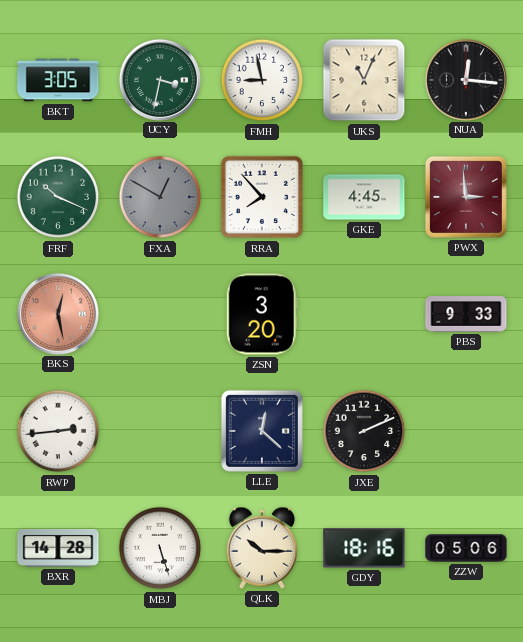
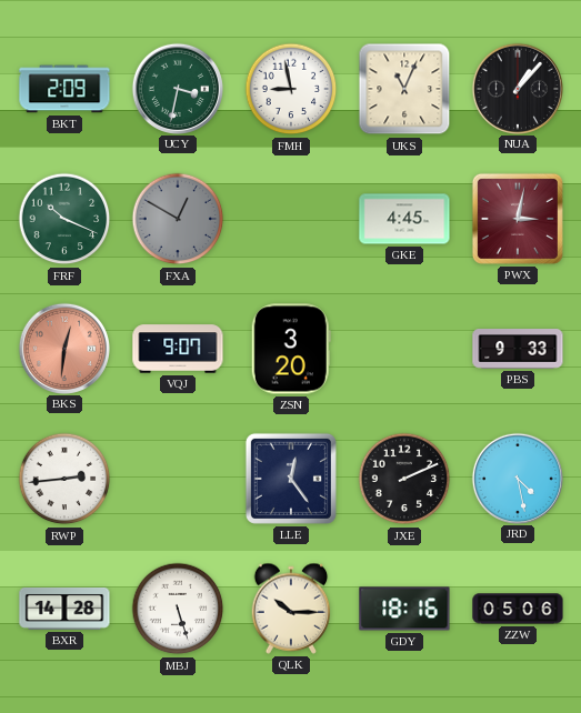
BKT: 3:05 -> 2:09 (64, 89)
NUA: 12:16 -> 1:07 (517, 88)
RRA: 7:53 -> none (262, 197)
PWX: 2:59 -> 3:02 (518, 219)
BKS: 12:28 -> 12:31 (63, 348)
VQJ: none -> 9:07 (178, 349)
LLE: 12:22 -> 12:24 (291, 479)
JRD: none -> 4:28 (517, 478)
